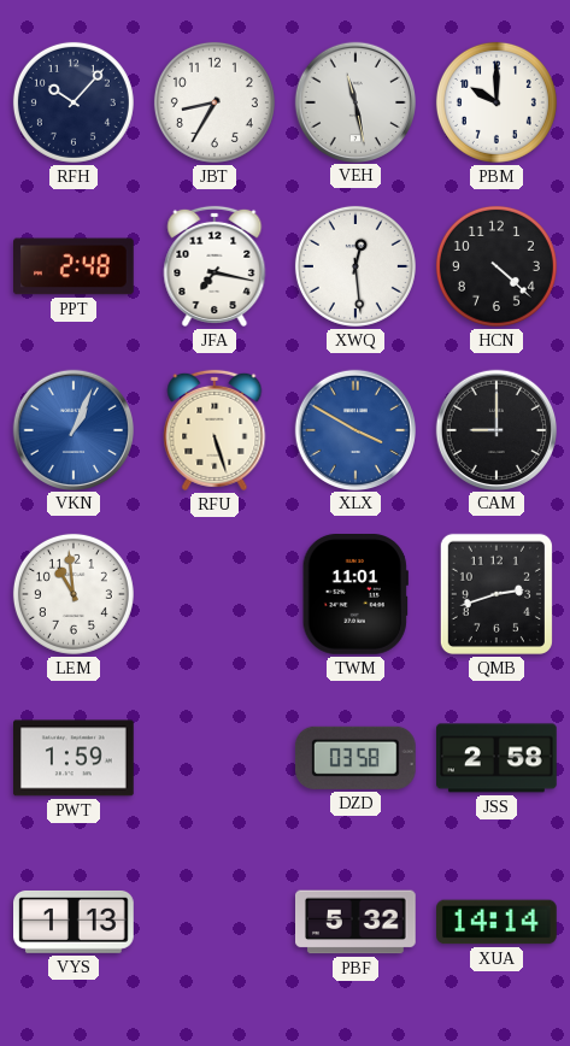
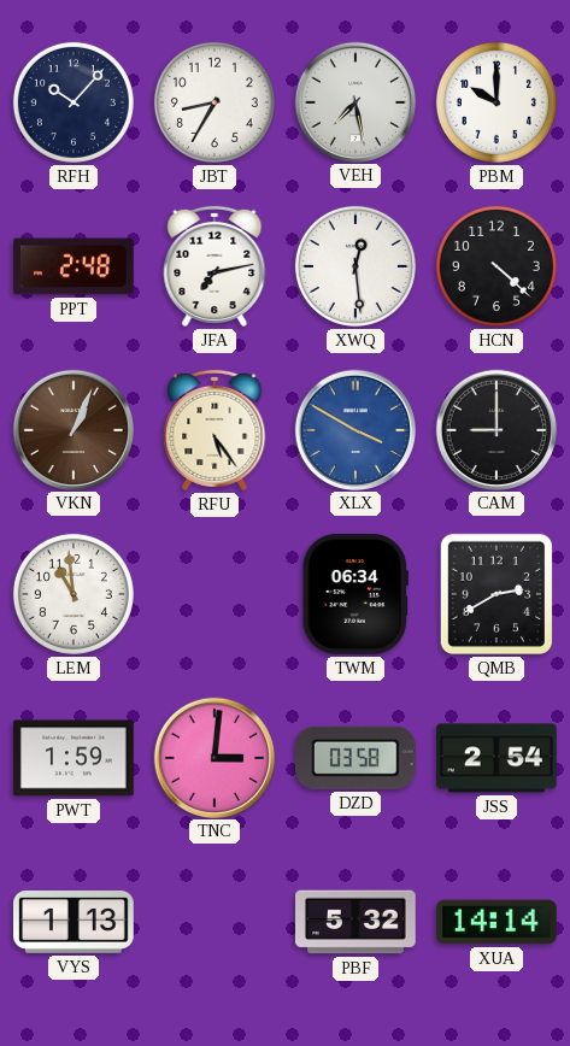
VEH: 11:28 -> 7:28 (354, 101)
JFA: 7:17 -> 7:13 (215, 266)
VKN dial: blue -> brown (72, 429)
RFU: 5:27 -> 5:24 (215, 430)
TWM: 11:01 -> 06:34 (355, 595)
QMB: 2:42 -> 2:40 (496, 594)
TNC: none -> 3:01 (213, 757)
JSS: 2:58 -> 2:54 (498, 758)
